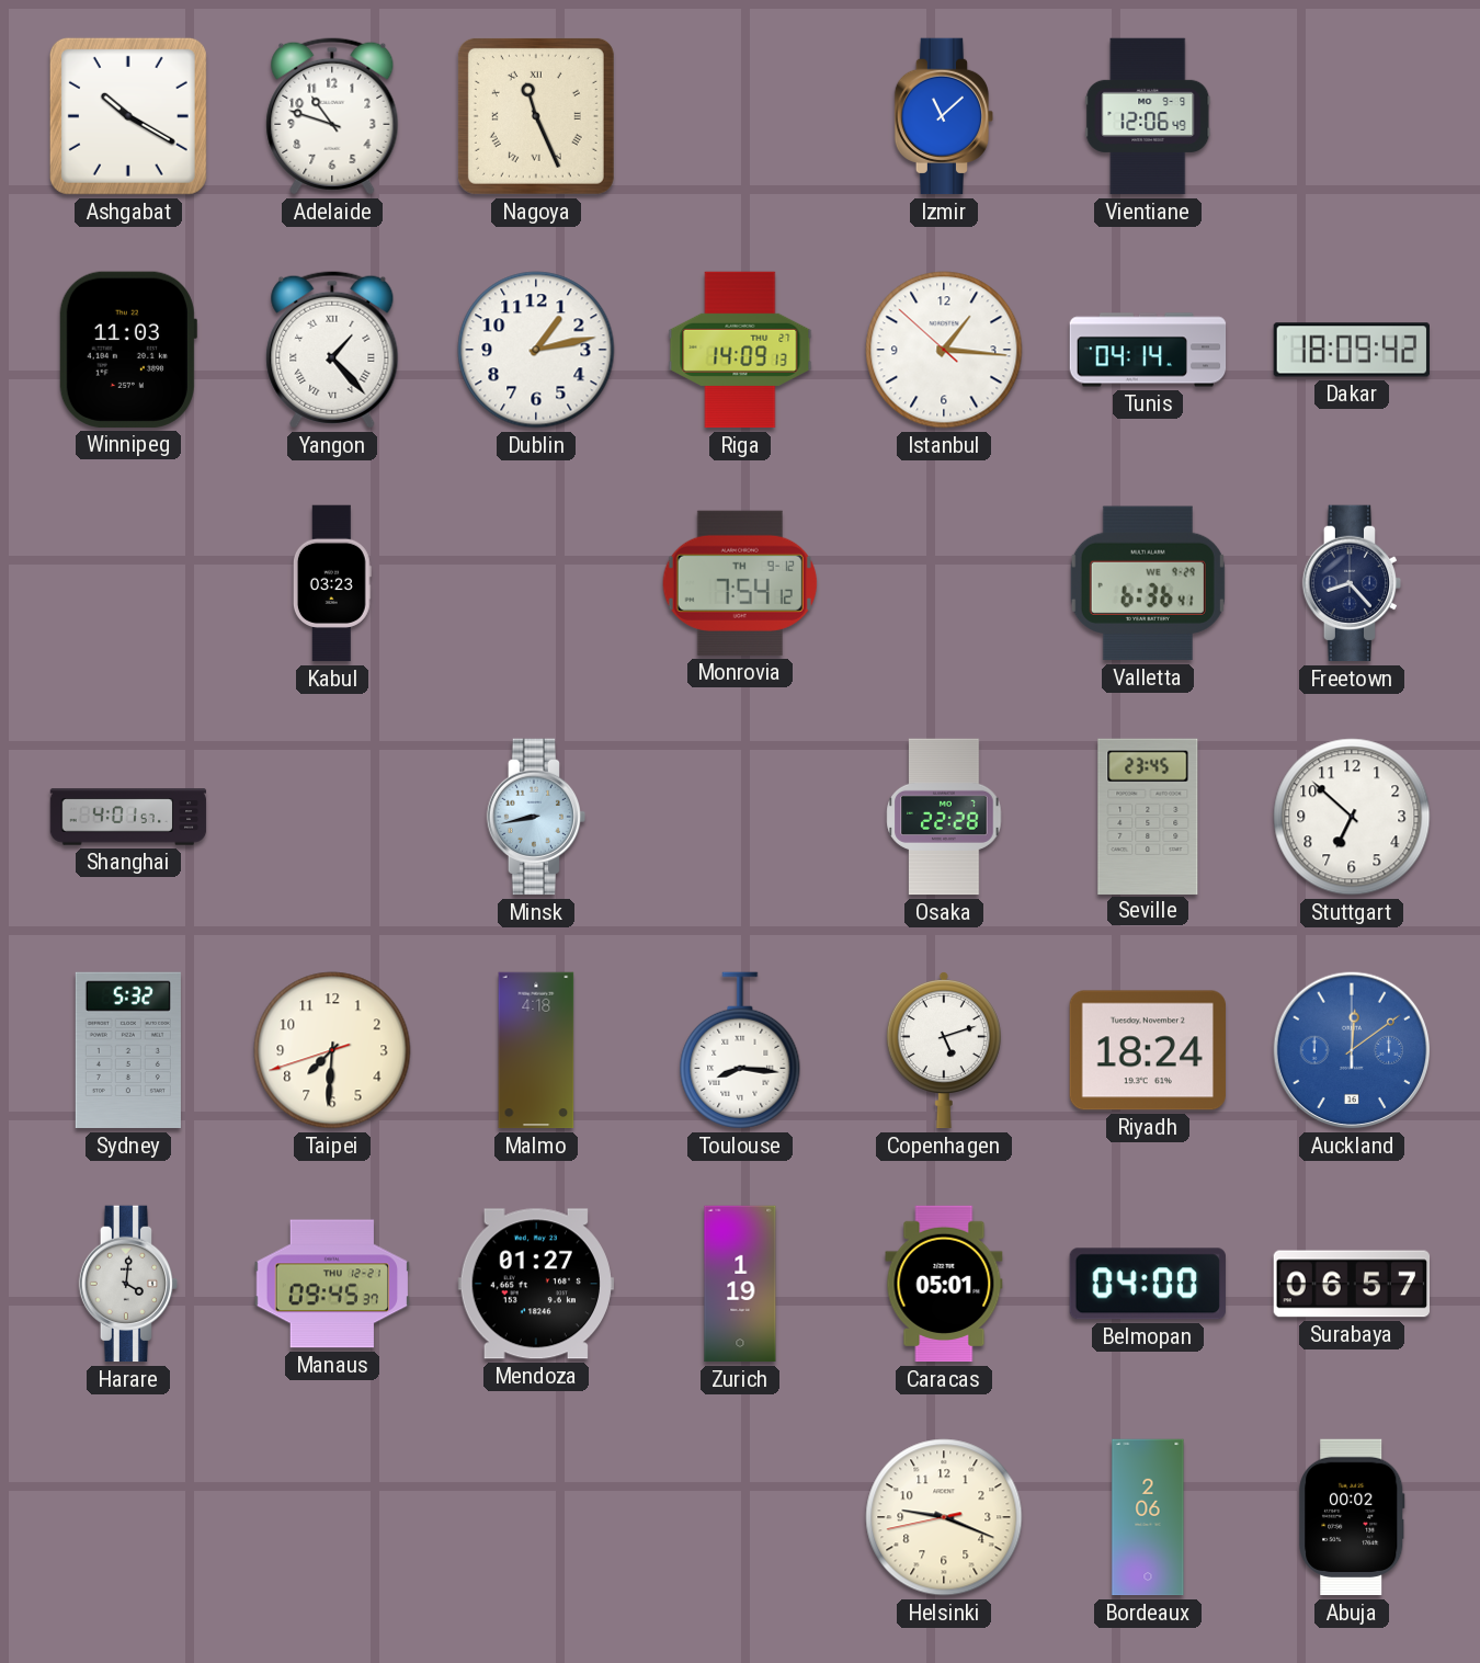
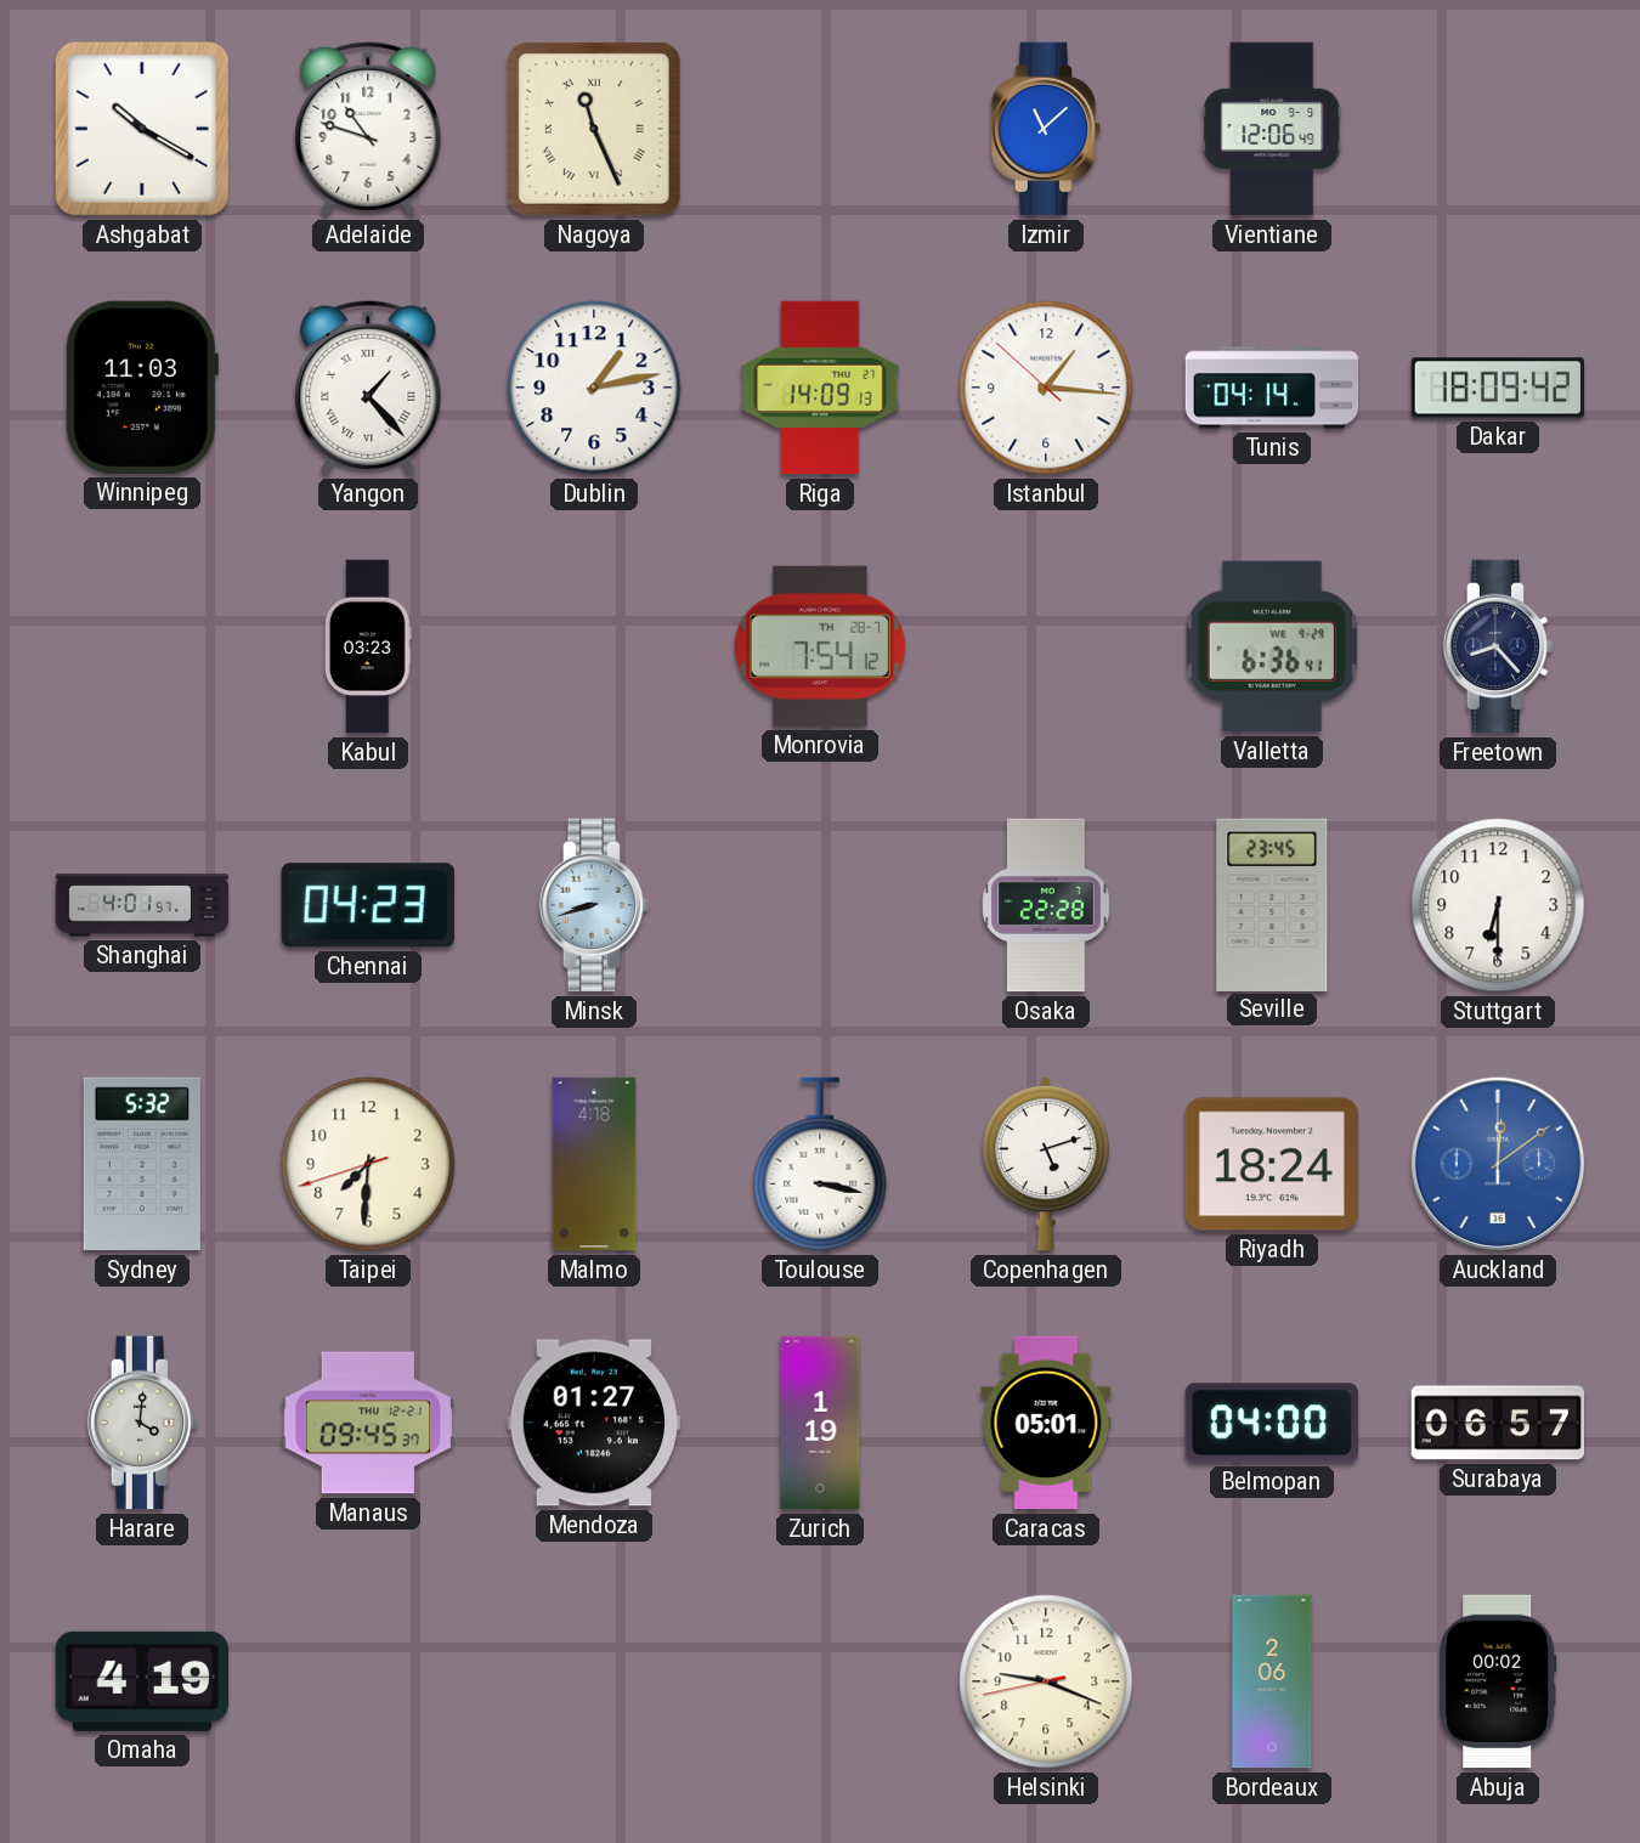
Monrovia date: TH 9-12 -> TH 28-7 (820, 646)
Chennai: none -> 04:23 (368, 905)
Minsk: 8:43 -> 8:42 (594, 905)
Stuttgart: 6:52 -> 6:30 (1498, 905)
Toulouse: 8:16 -> 3:17 (820, 1164)
Omaha: none -> 4:19 (141, 1681)
